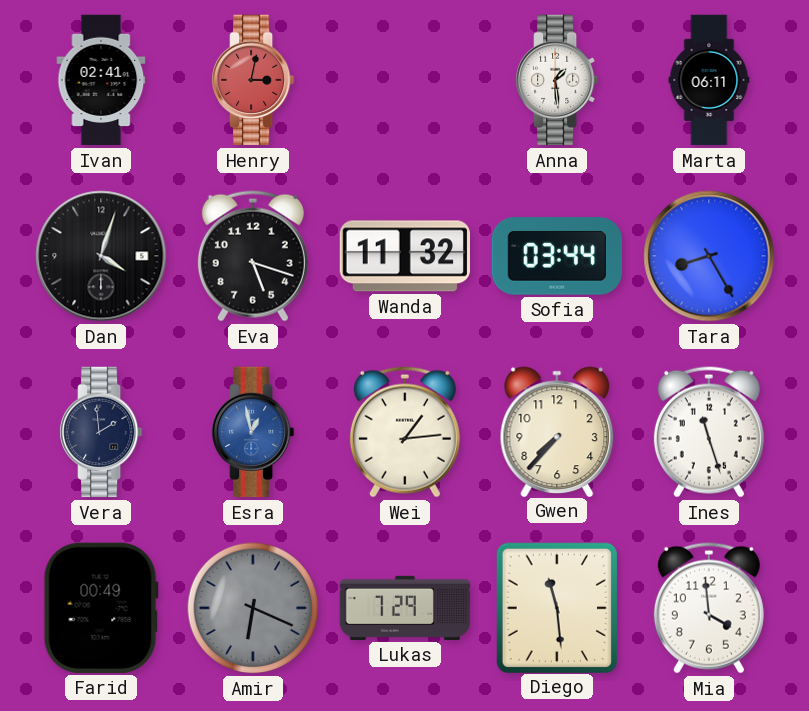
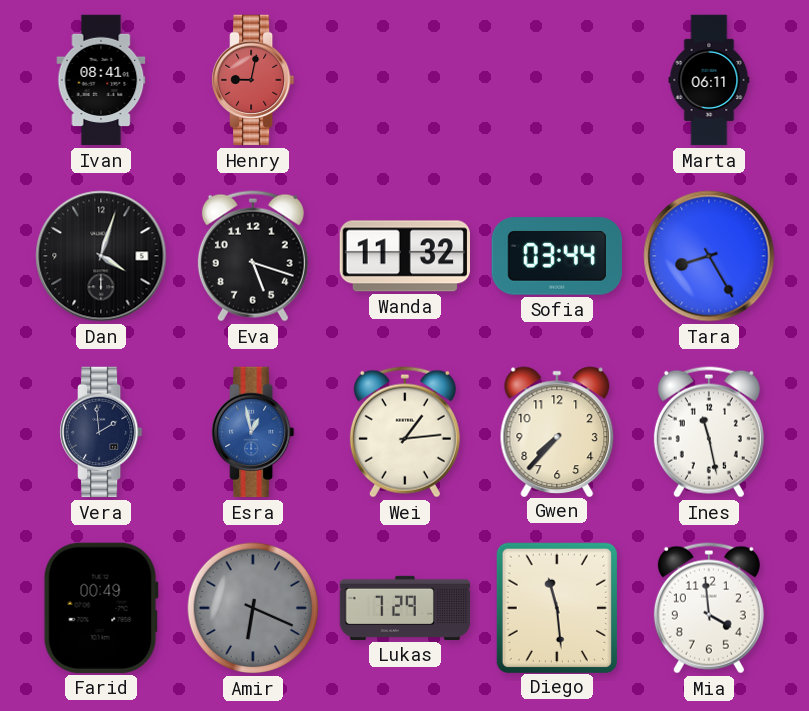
Ivan: 02:41 -> 08:41 (101, 80)
Henry: 3:02 -> 9:02 (254, 80)
Anna: 1:29 -> none (558, 80)
Ines: 11:27 -> 11:28 (709, 432)
